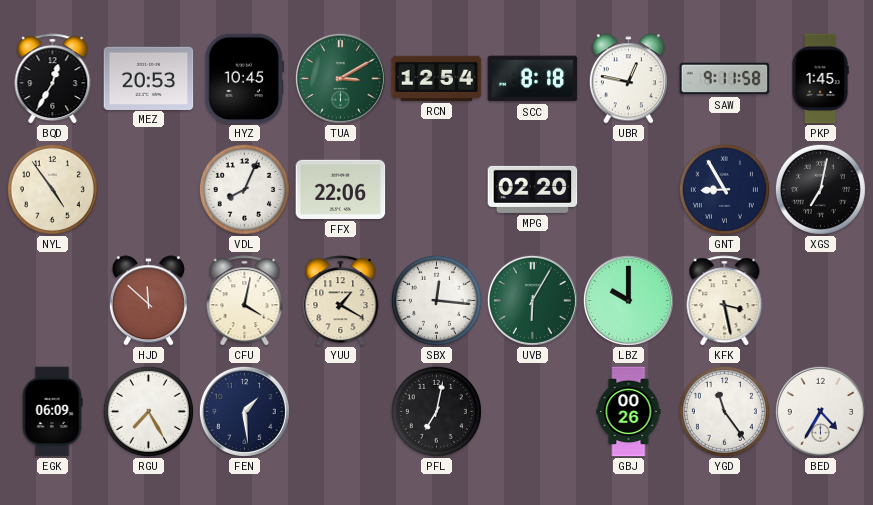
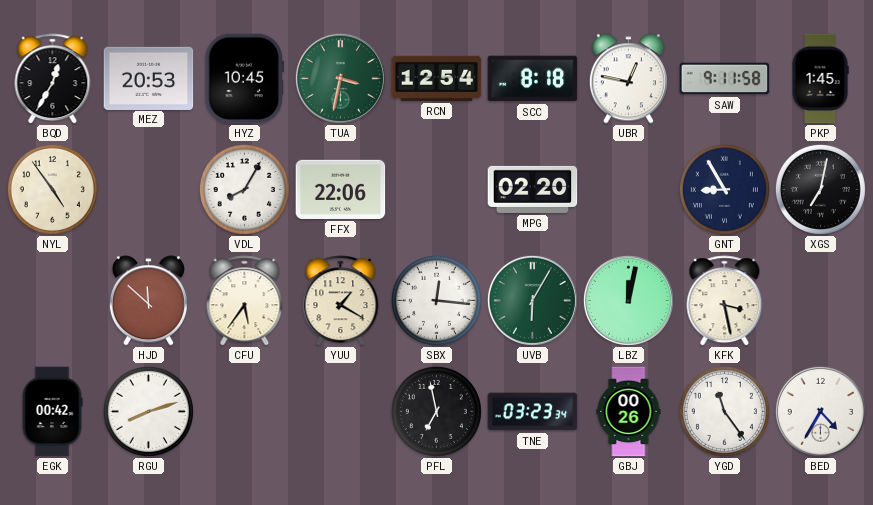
TUA: 3:10 -> 3:32 (340, 78)
VDL: 8:04 -> 8:05 (244, 189)
CFU: 4:02 -> 5:36 (245, 301)
LBZ: 10:00 -> 12:02 (628, 300)
EGK: 06:09 -> 00:42 (52, 412)
RGU: 7:25 -> 8:12 (148, 411)
FEN: 1:29 -> none (244, 411)
PFL: 7:02 -> 6:58 (436, 411)
TNE: none -> 03:23 (533, 412)
